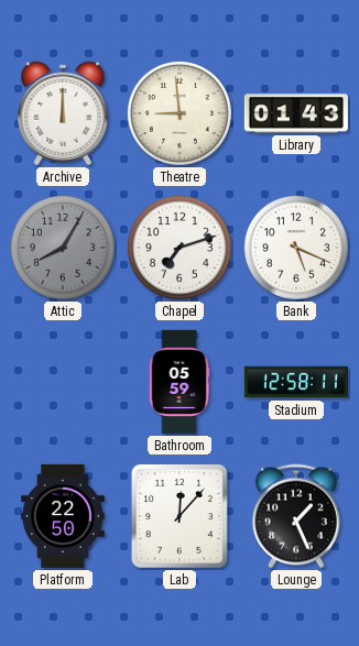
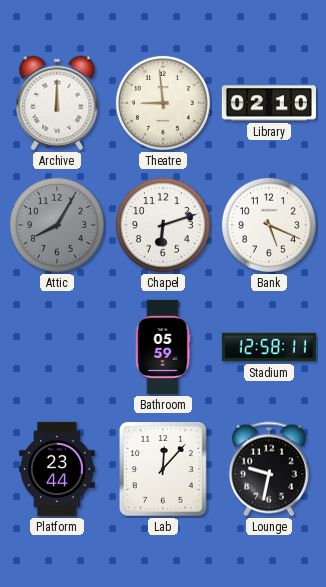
Library: 01:43 -> 02:10 (269, 103)
Chapel: 7:12 -> 6:12 (163, 225)
Platform: 22:50 -> 23:44 (57, 469)
Lounge: 1:26 -> 9:32 (269, 469)
